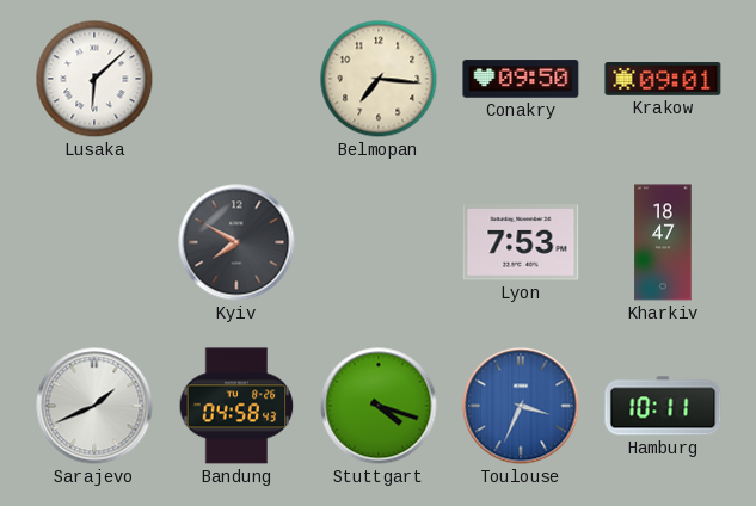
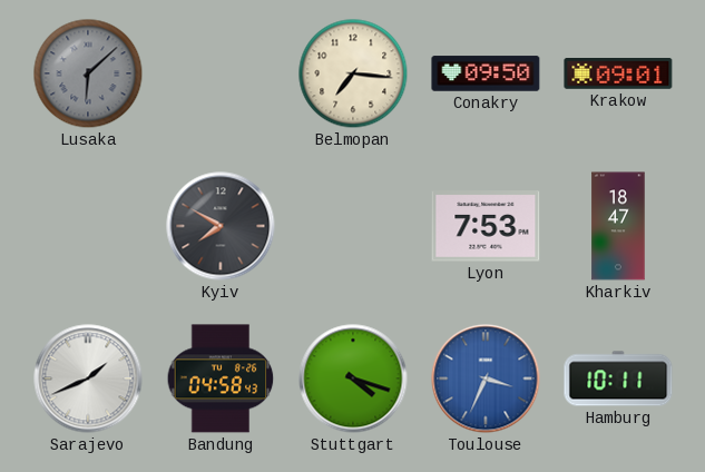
Lusaka dial: white -> grey (88, 73)
